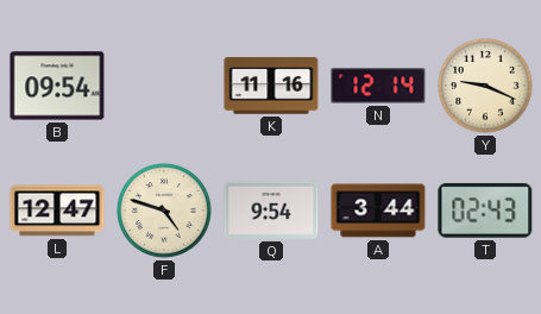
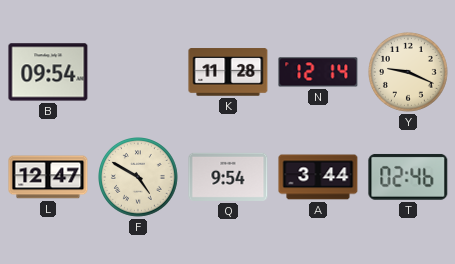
K: 11:16 -> 11:28 (228, 72)
F: 4:48 -> 4:50 (139, 178)
T: 02:43 -> 02:46 (408, 177)
